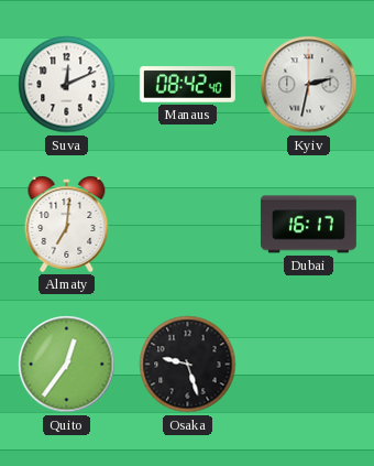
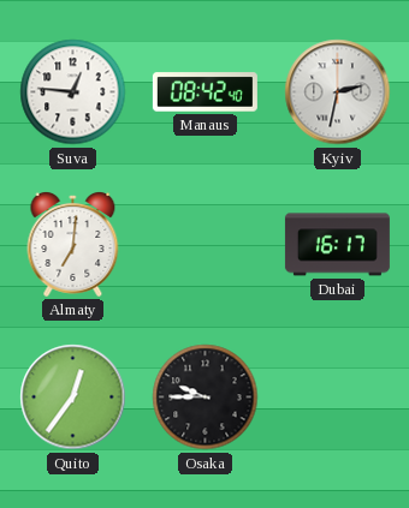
Suva: 12:11 -> 12:46 (73, 92)
Osaka: 9:27 -> 9:45 (206, 398)
